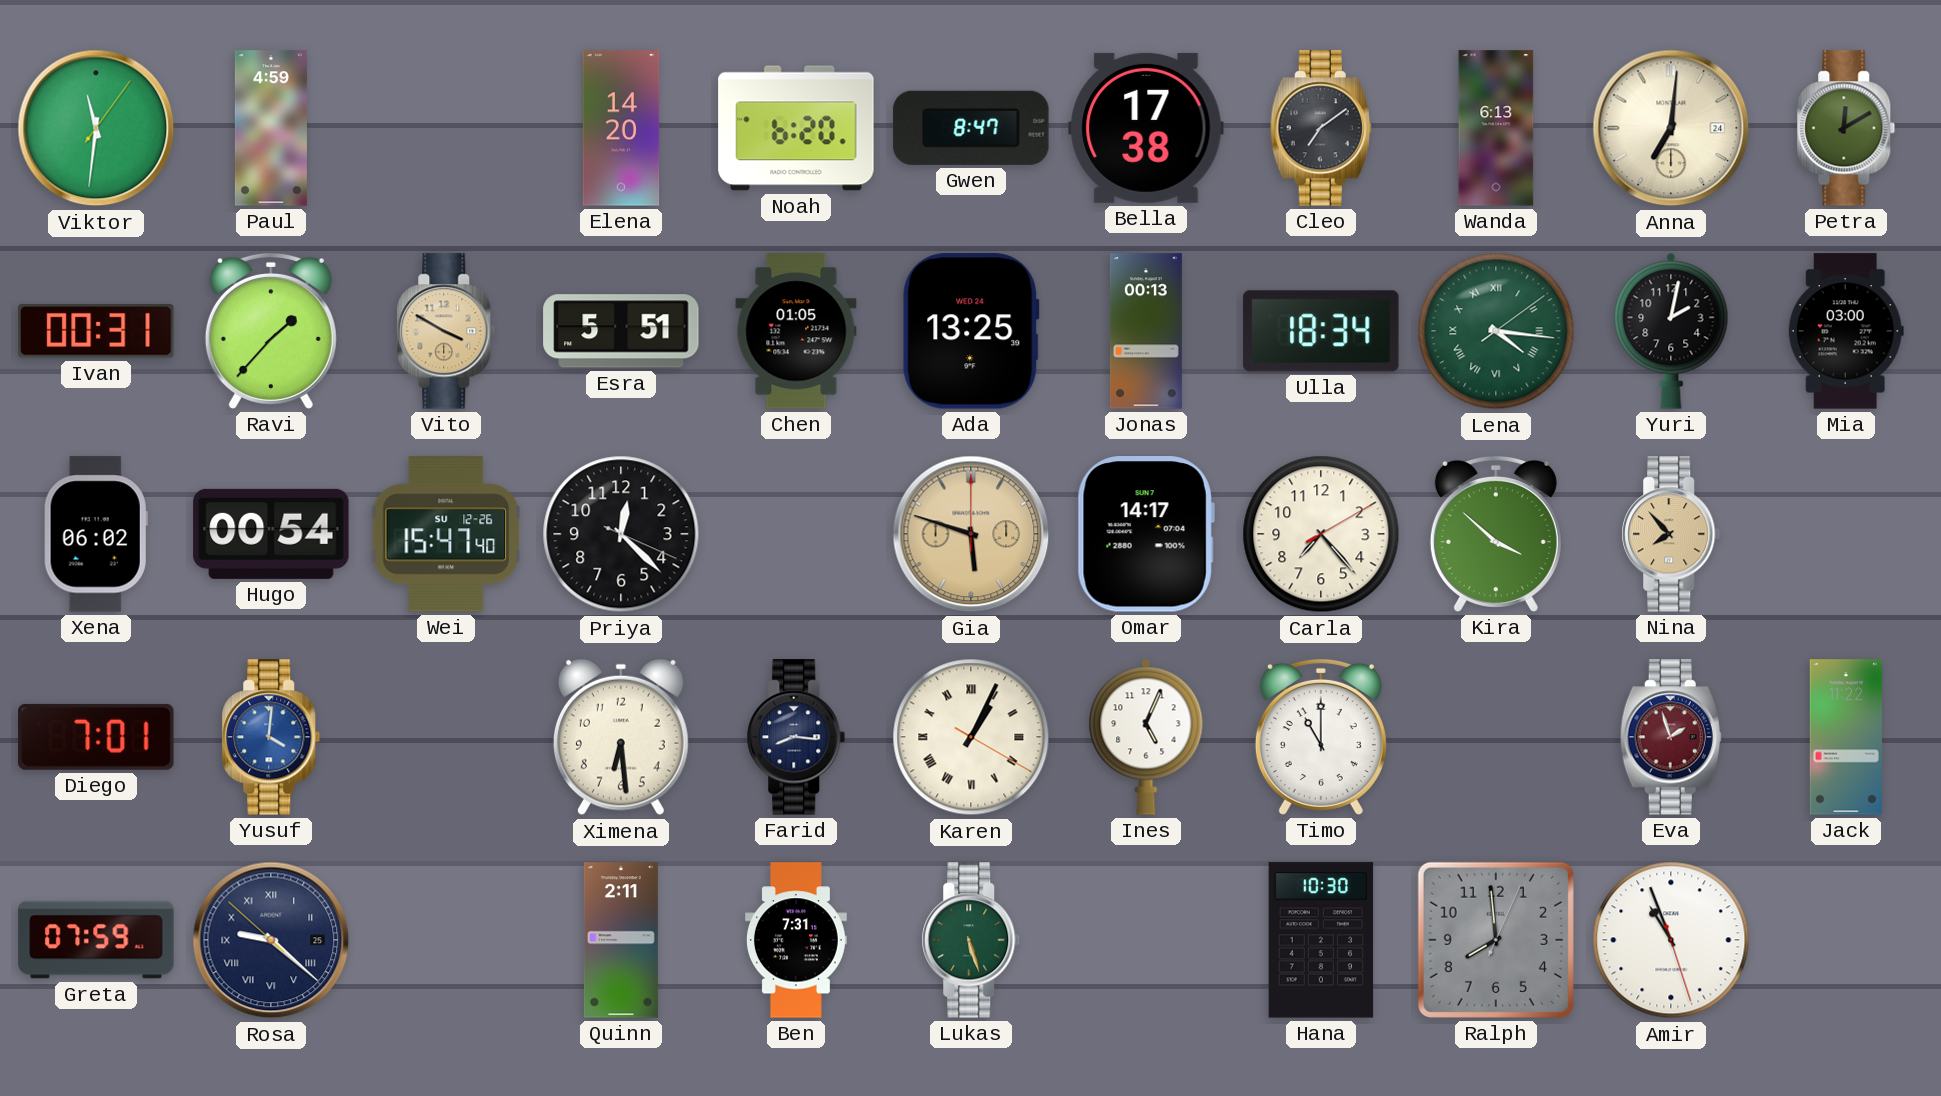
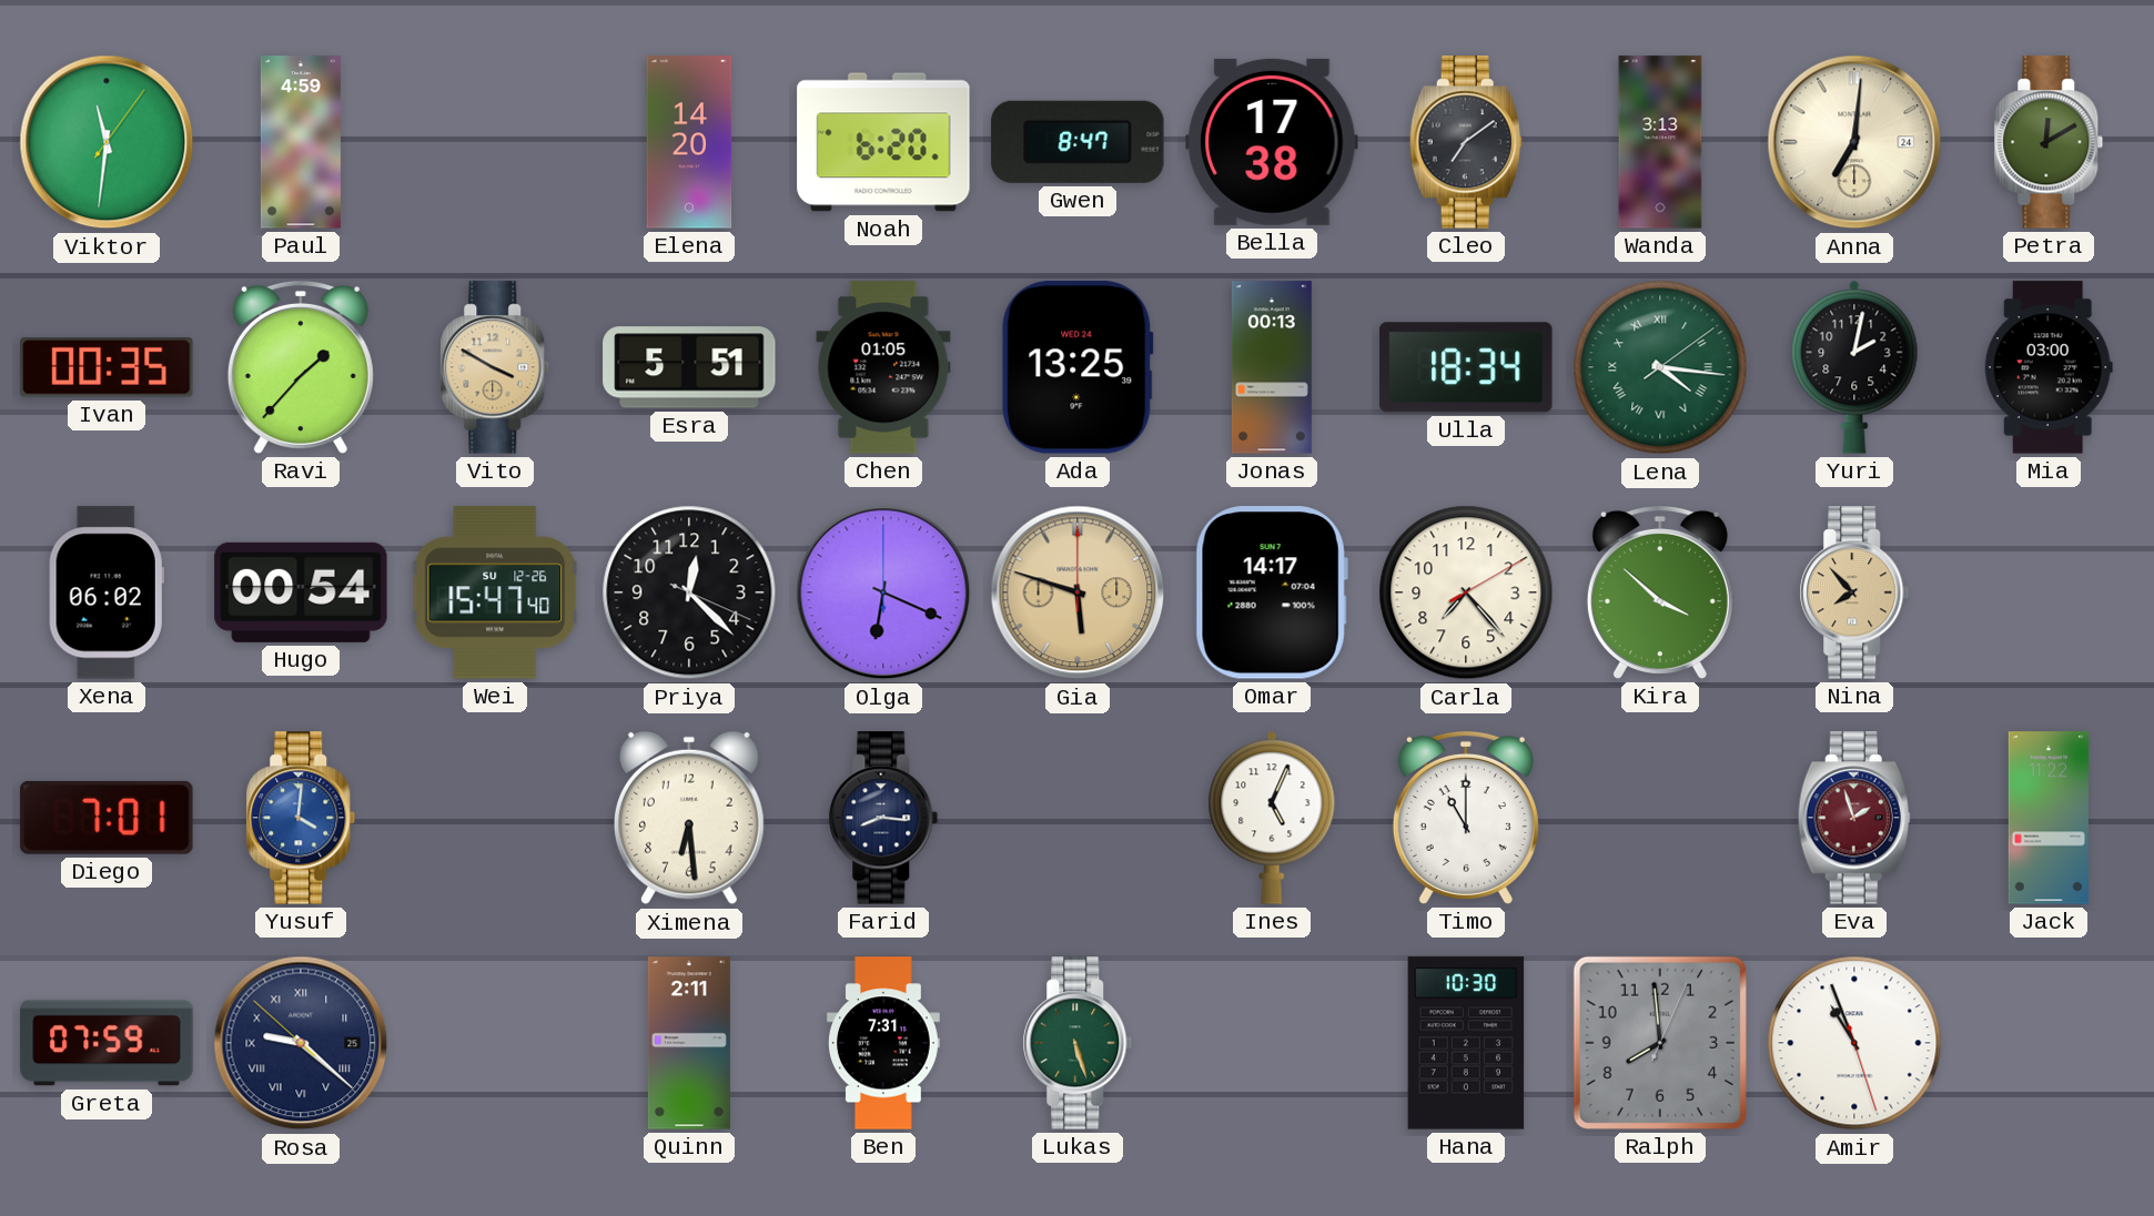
Wanda: 6:13 -> 3:13 (1660, 142)
Ivan: 00:31 -> 00:35 (107, 367)
Olga: none -> 6:19 (883, 592)
Karen: 1:04 -> none (971, 737)
